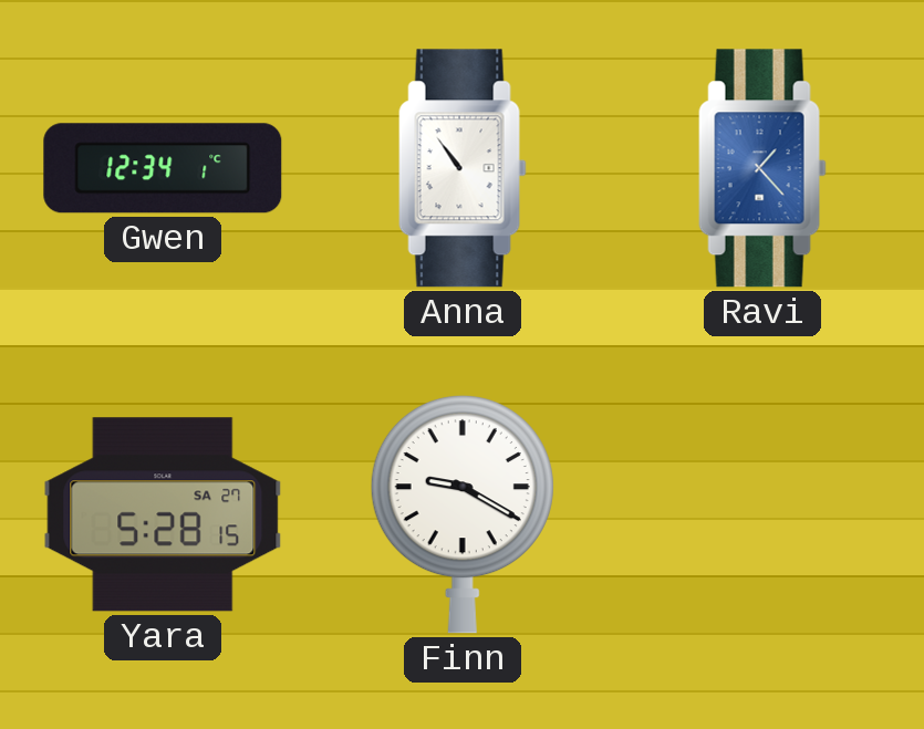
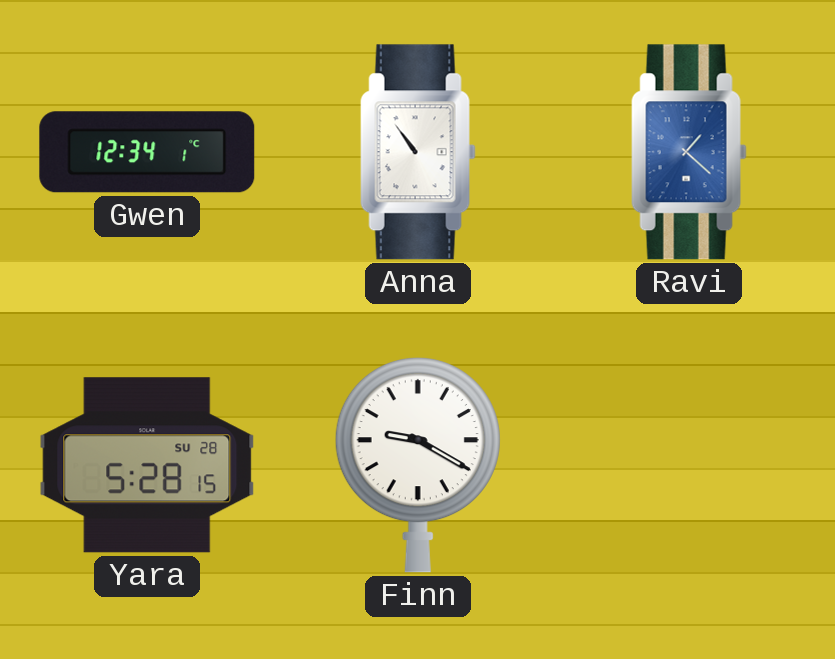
Ravi: 1:23 -> 1:22 (689, 152)
Yara date: SA 27 -> SU 28 (147, 465)
